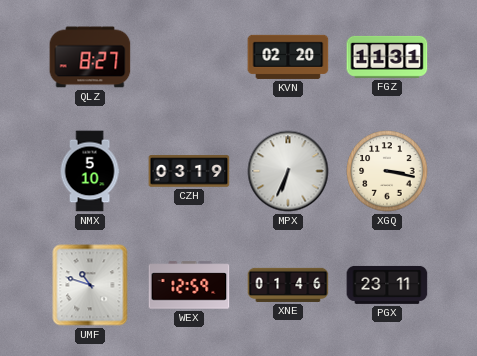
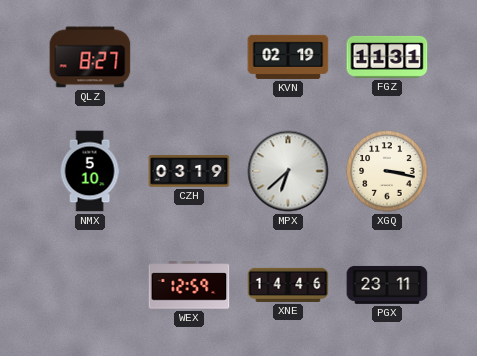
KVN: 02:20 -> 02:19 (288, 57)
MPX: 6:34 -> 6:38 (288, 171)
UMF: 10:48 -> none (90, 285)
XNE: 01:46 -> 14:46 (288, 285)
